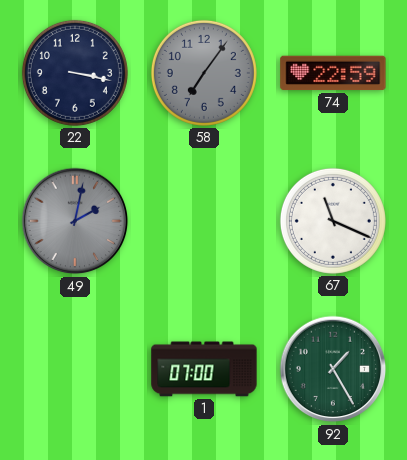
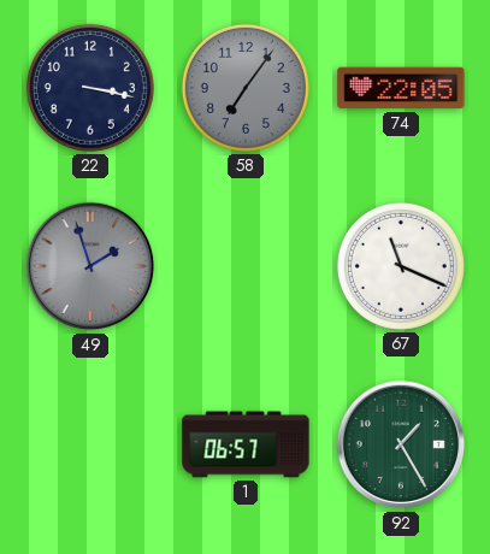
74: 22:59 -> 22:05 (401, 88)
49: 2:02 -> 1:57 (90, 266)
1: 07:00 -> 06:57 (246, 444)
